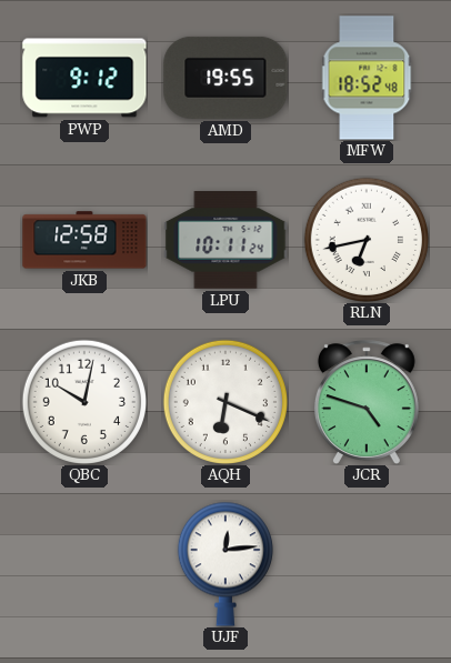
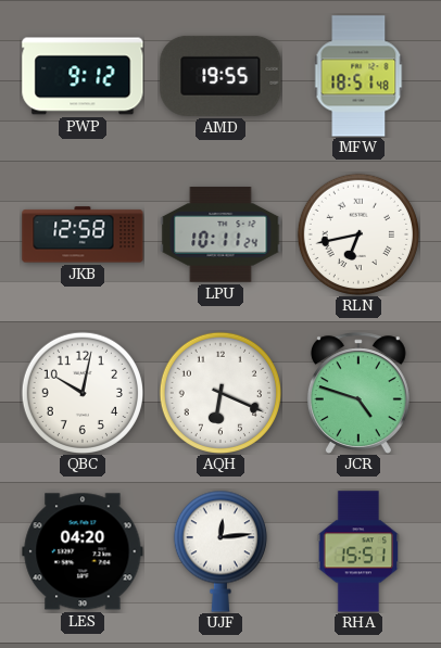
MFW: 18:52 -> 18:51 (358, 76)
LES: none -> 04:20 (83, 551)
RHA: none -> 15:51 (358, 551)
